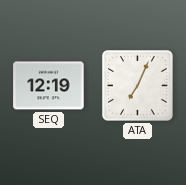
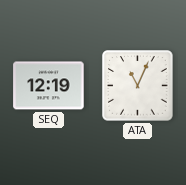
ATA: 7:04 -> 11:04 (138, 86)
